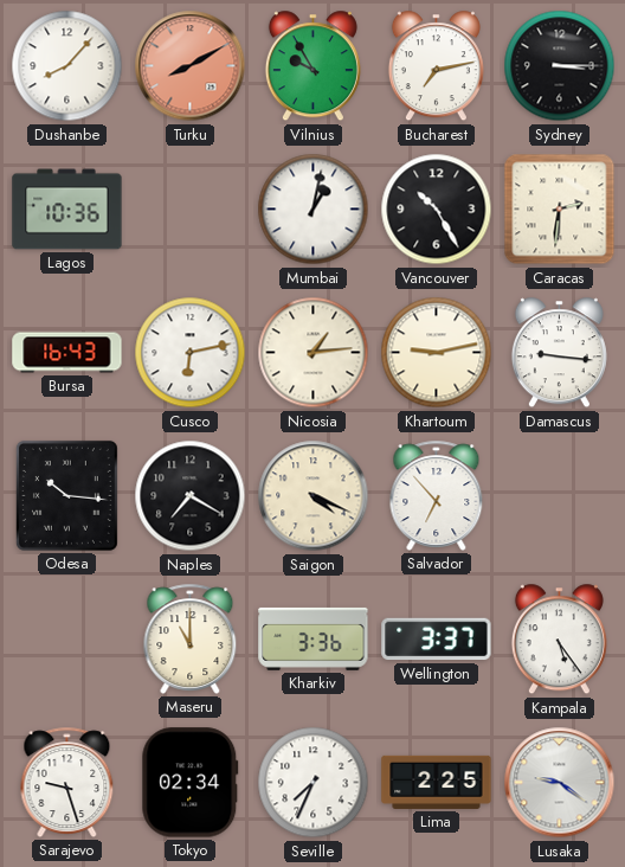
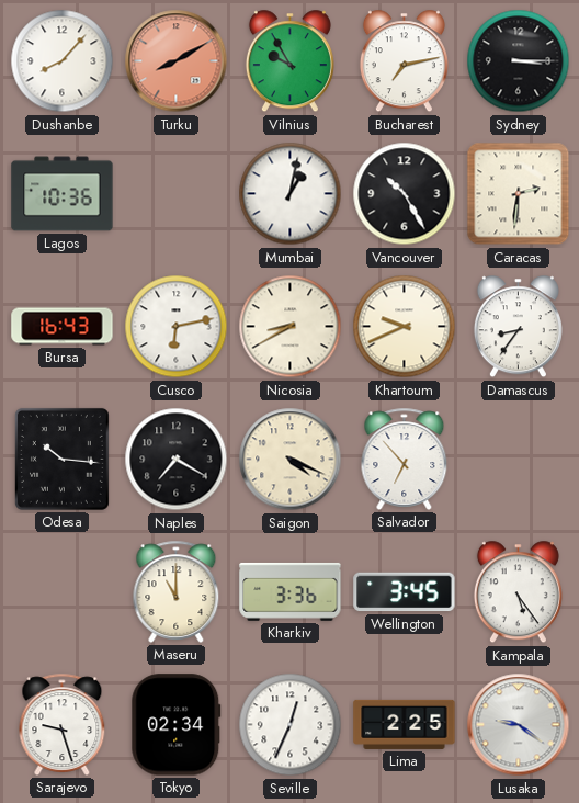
Nicosia: 1:14 -> 8:40 (291, 327)
Khartoum: 9:13 -> 9:41 (405, 327)
Damascus: 9:16 -> 8:36 (518, 327)
Wellington: 3:37 -> 3:45 (405, 592)
Seville: 7:34 -> 12:34 (291, 725)
